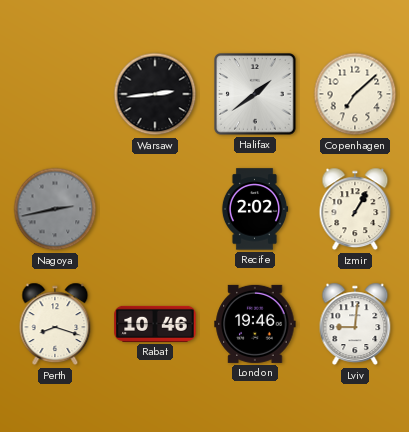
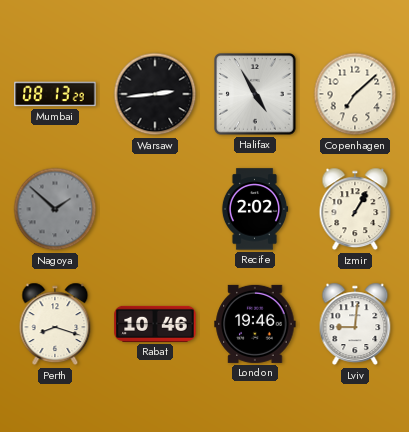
Mumbai: none -> 08:13 (55, 94)
Halifax: 1:39 -> 4:55 (255, 94)
Nagoya: 2:43 -> 1:52 (55, 209)
